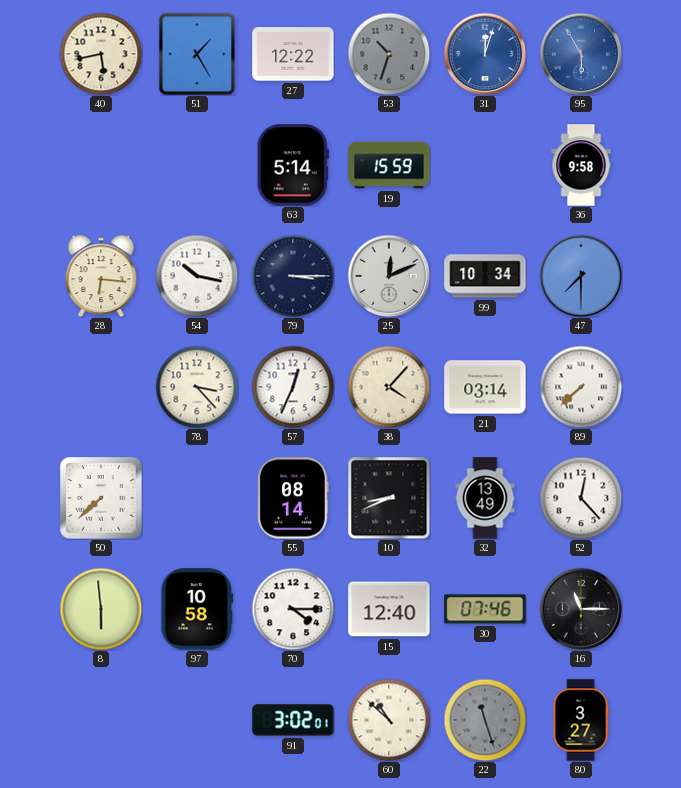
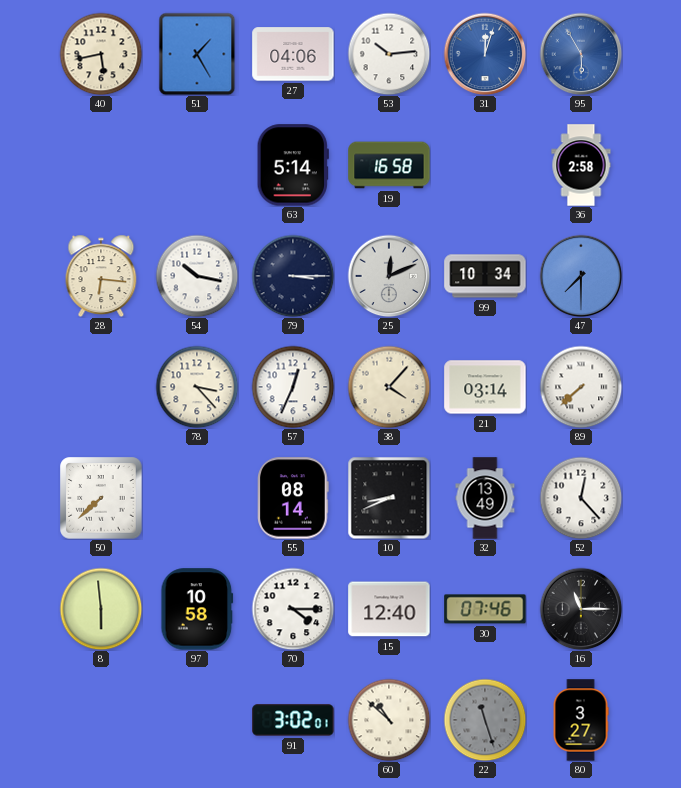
27: 12:22 -> 04:06 (293, 54)
53: 10:33 -> 10:14 (389, 54)
53 dial: grey -> white (389, 54)
19: 15:59 -> 16:58 (389, 165)
36: 9:58 -> 2:58 (581, 165)
